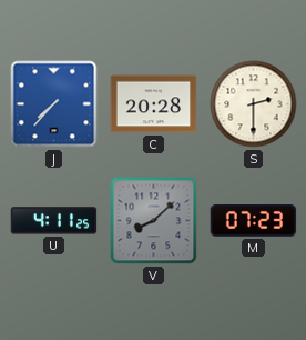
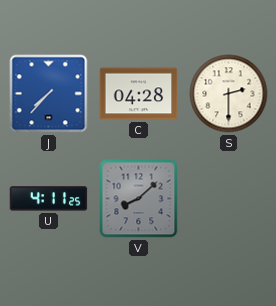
C: 20:28 -> 04:28 (139, 94)
M: 07:23 -> none (254, 221)
